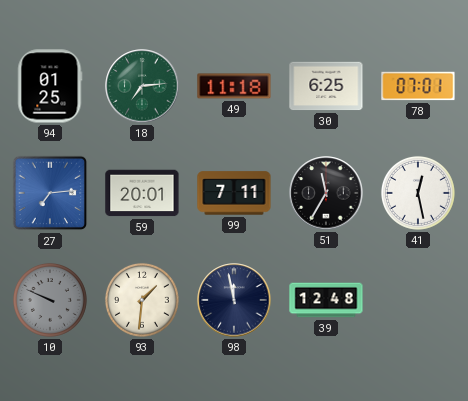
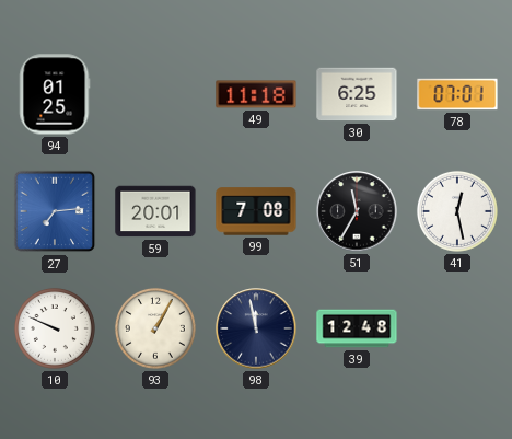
18: 7:14 -> none (142, 86)
99: 7:11 -> 7:08 (256, 211)
10 dial: grey -> white (55, 328)
93: 1:31 -> 1:05 (155, 328)
